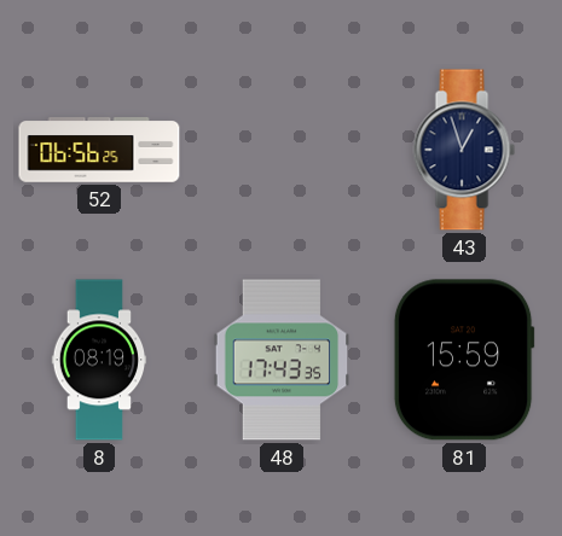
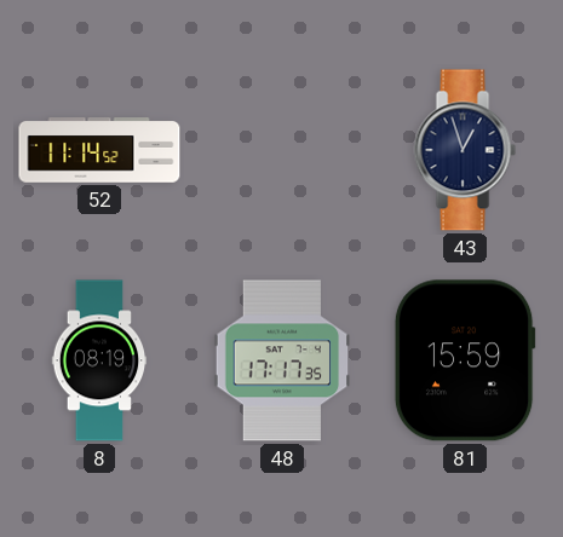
52: 06:56 -> 11:14 (99, 150)
48: 17:43 -> 17:17 (282, 360)
